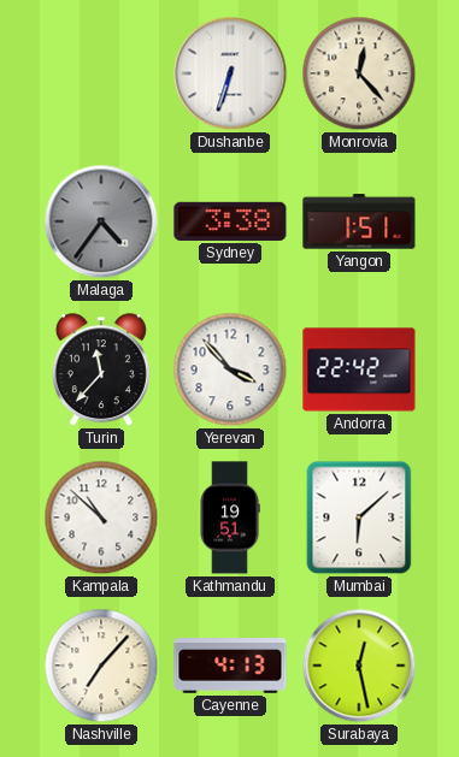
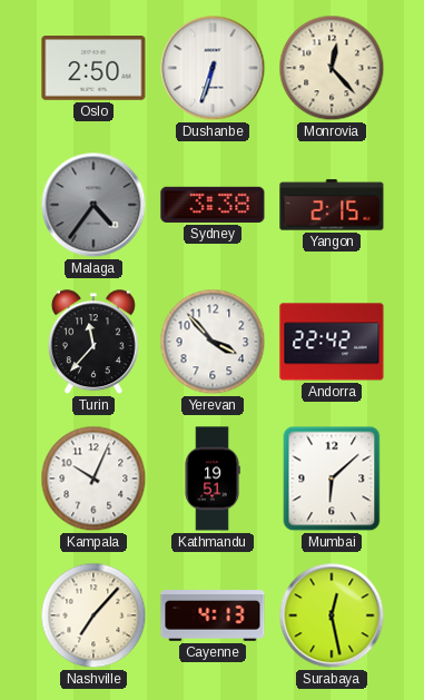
Oslo: none -> 2:50 (93, 69)
Yangon: 1:51 -> 2:15 (332, 205)
Kampala: 10:52 -> 10:04 (93, 479)
